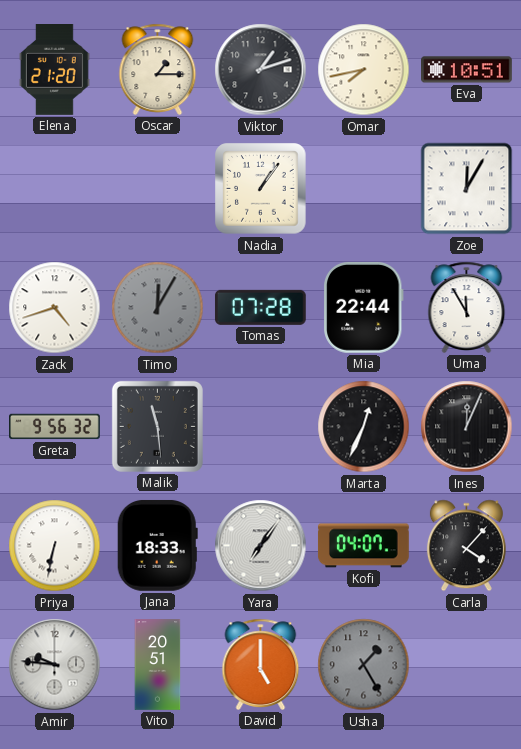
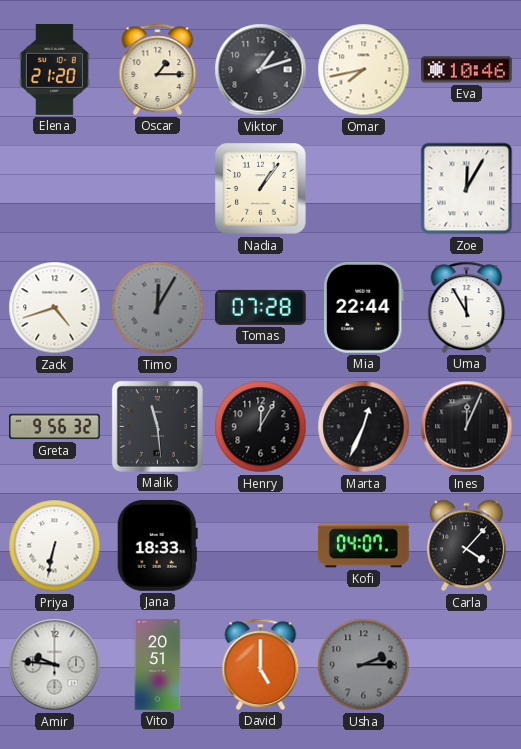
Eva: 10:51 -> 10:46 (467, 70)
Henry: none -> 12:05 (261, 427)
Yara: 7:06 -> none (261, 546)
Usha: 1:25 -> 2:15 (364, 665)
